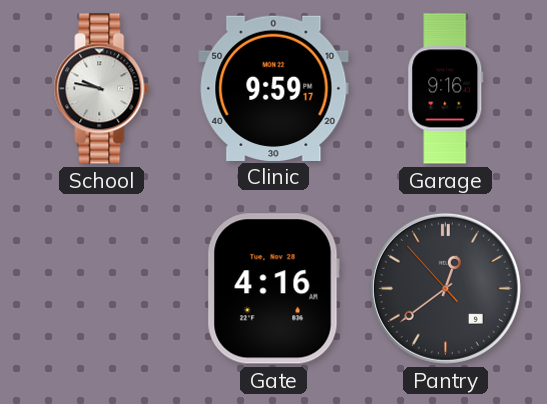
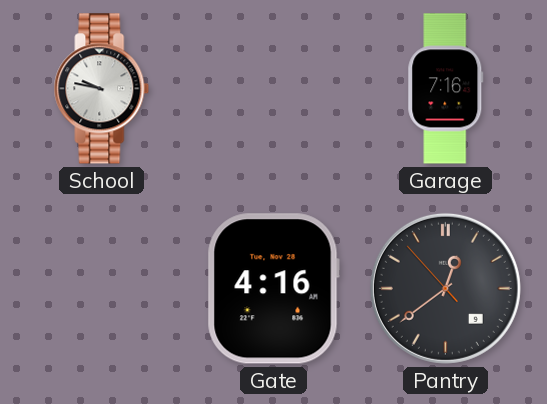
Clinic: 9:59 -> none (274, 88)
Garage: 9:16 -> 7:16 (446, 89)
